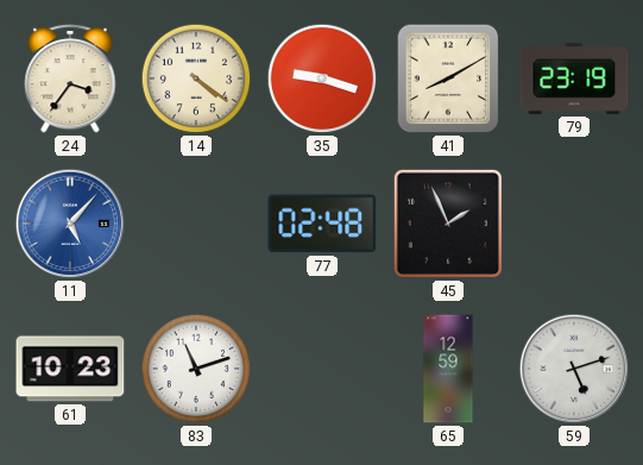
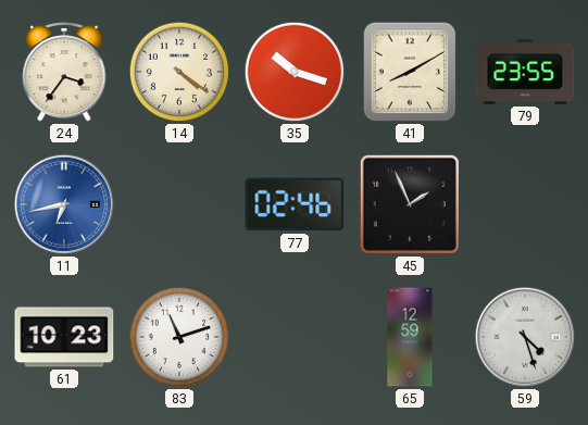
35: 9:18 -> 10:18 (295, 72)
79: 23:19 -> 23:55 (525, 72)
11: 5:07 -> 6:43 (64, 204)
77: 02:48 -> 02:46 (295, 204)
59: 5:12 -> 4:27 (525, 337)
